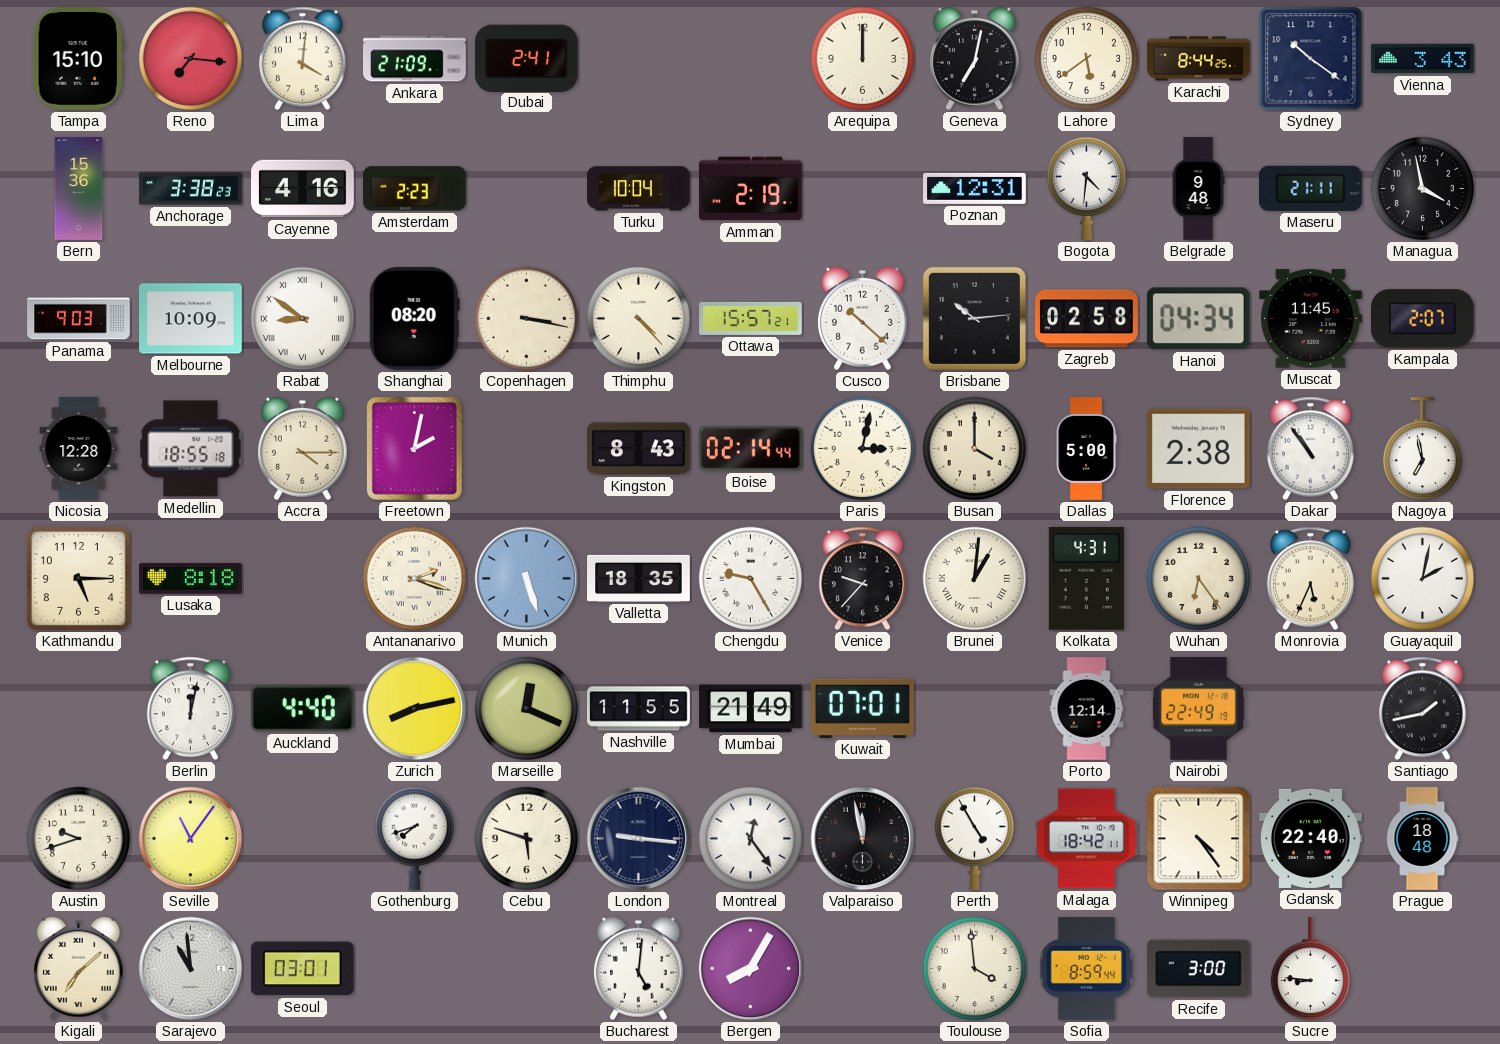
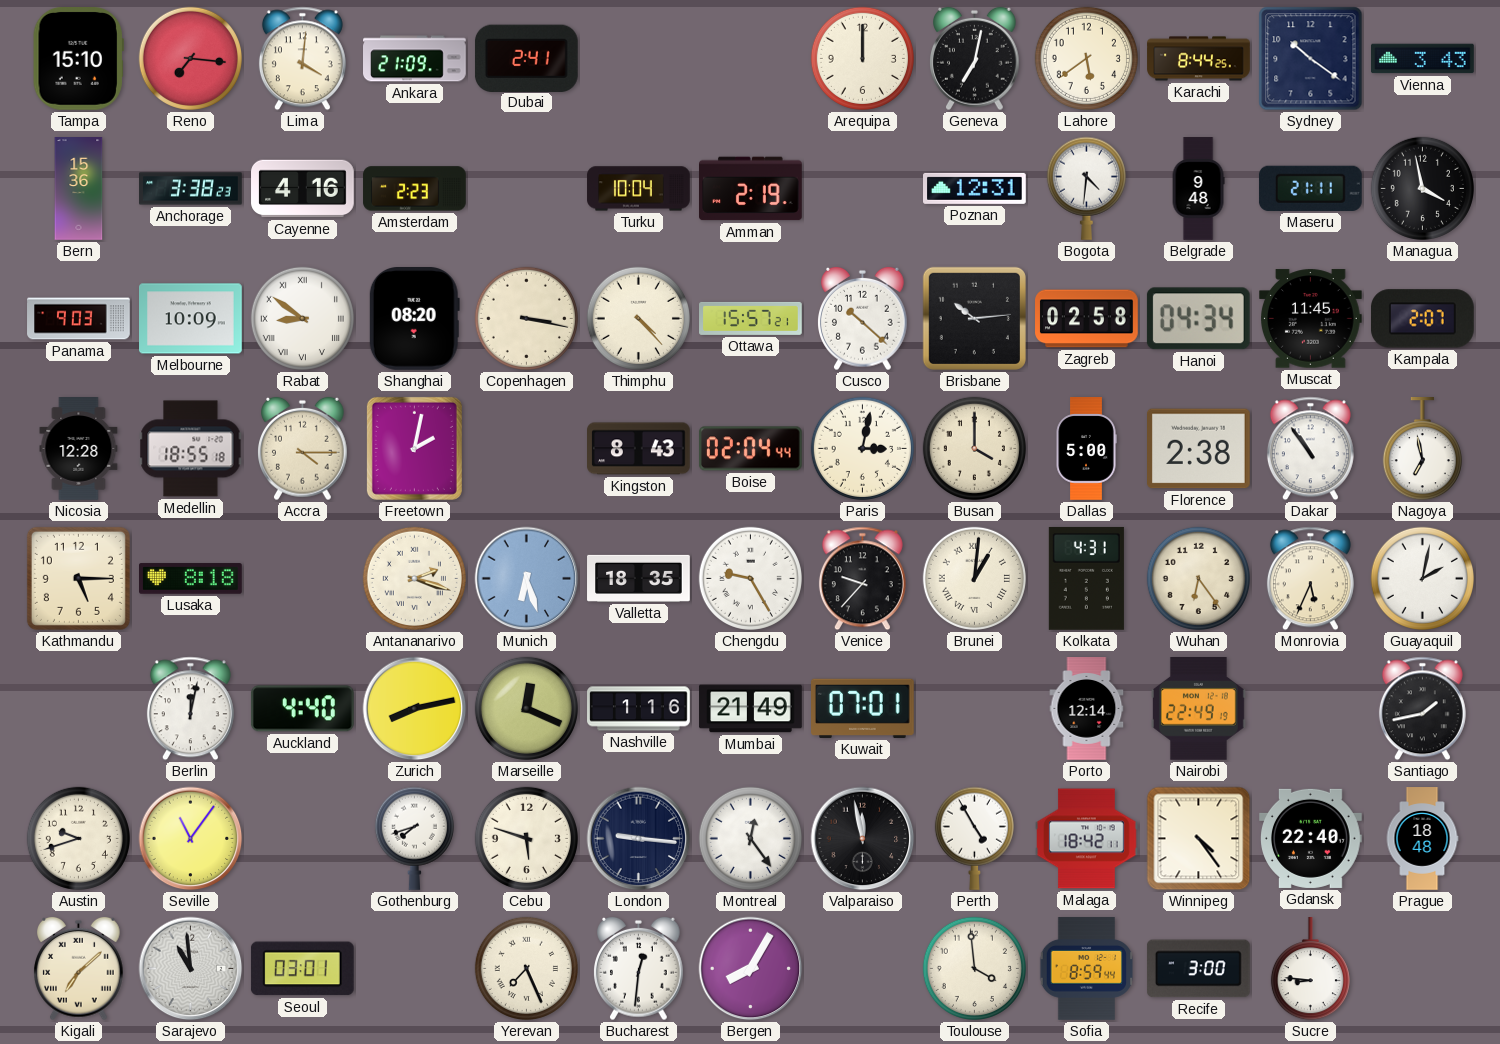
Boise: 02:14 -> 02:04 (750, 449)
Munich: 5:27 -> 6:27 (527, 579)
Nashville: 11:55 -> 1:16 (639, 709)
Yerevan: none -> 7:26 (526, 968)
Bucharest: 5:01 -> 12:31 (639, 969)
